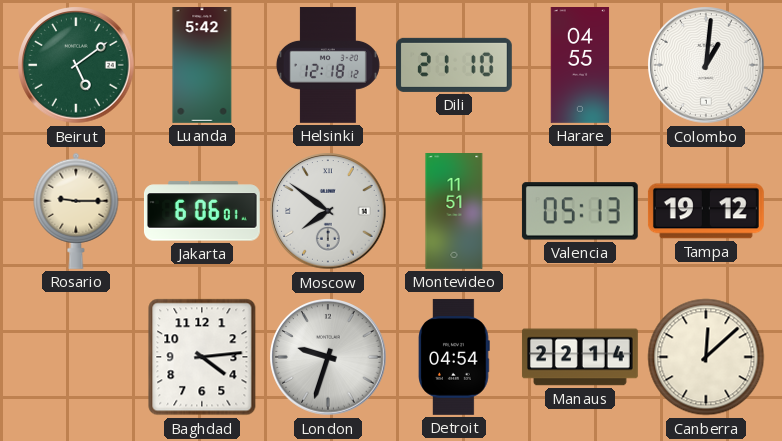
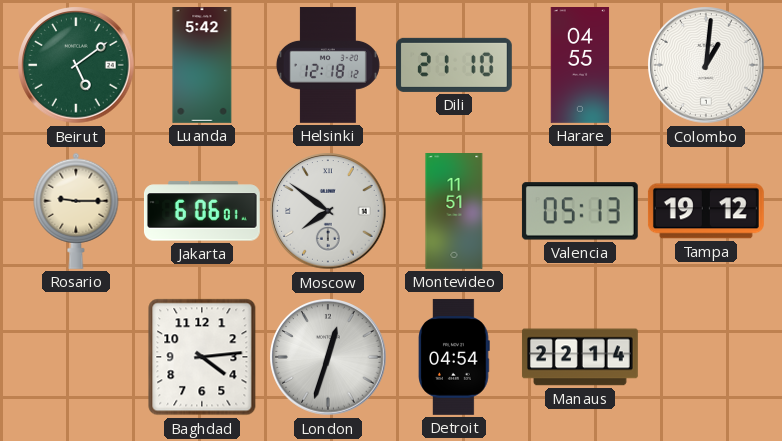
London: 9:33 -> 12:33 (328, 357)
Canberra: 12:08 -> none (706, 357)
